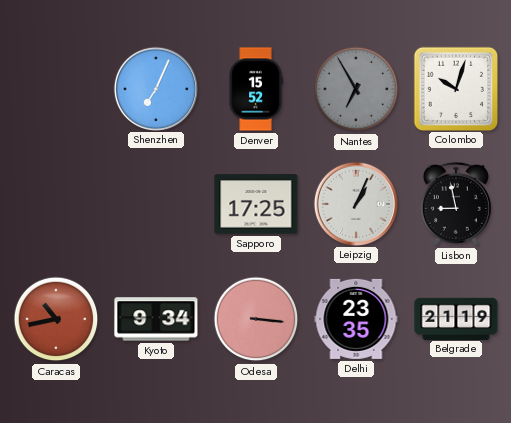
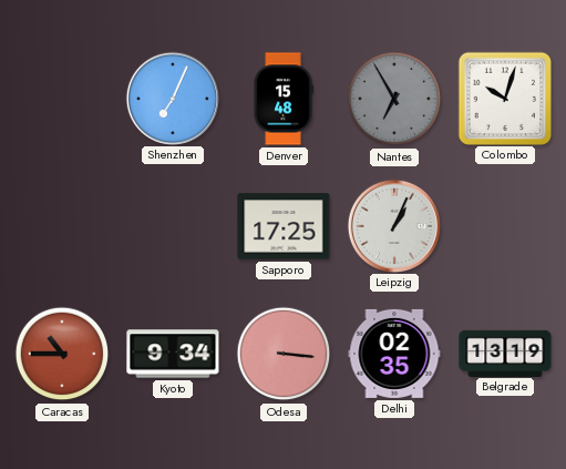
Denver: 15:52 -> 15:48 (284, 99)
Lisbon: 8:58 -> none (456, 204)
Caracas: 10:43 -> 10:45 (62, 354)
Delhi: 23:35 -> 02:35 (394, 354)
Belgrade: 21:19 -> 13:19 (505, 353)
